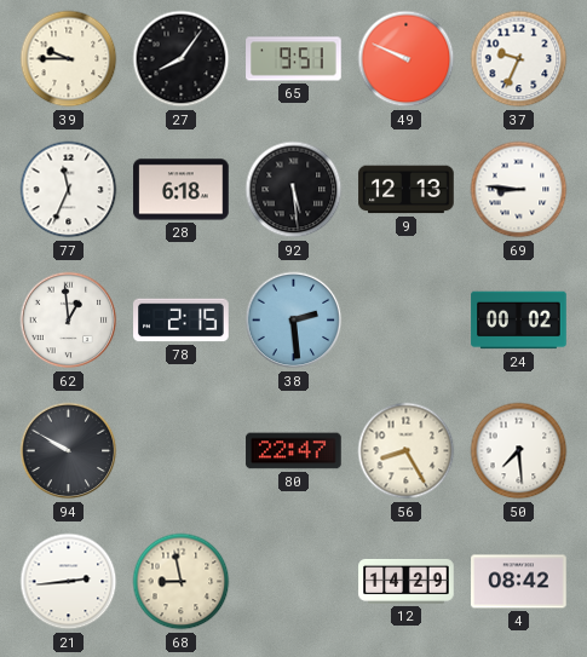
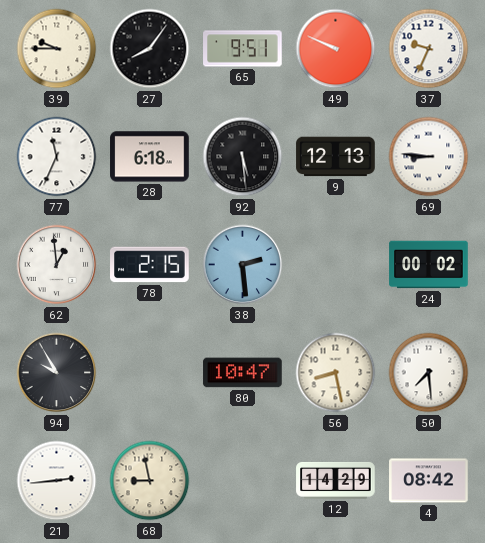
94: 9:50 -> 9:55 (57, 373)
80: 22:47 -> 10:47 (243, 373)
56: 8:25 -> 8:28 (336, 373)
